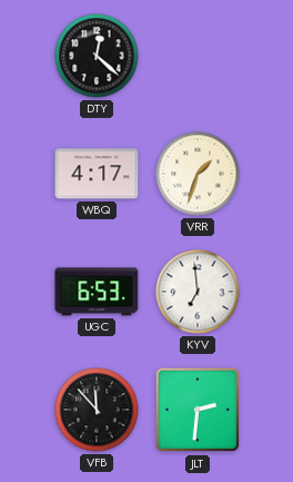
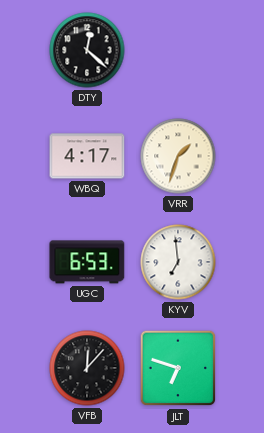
VFB: 11:53 -> 12:07 (87, 368)
JLT: 2:31 -> 6:48 (178, 368)
